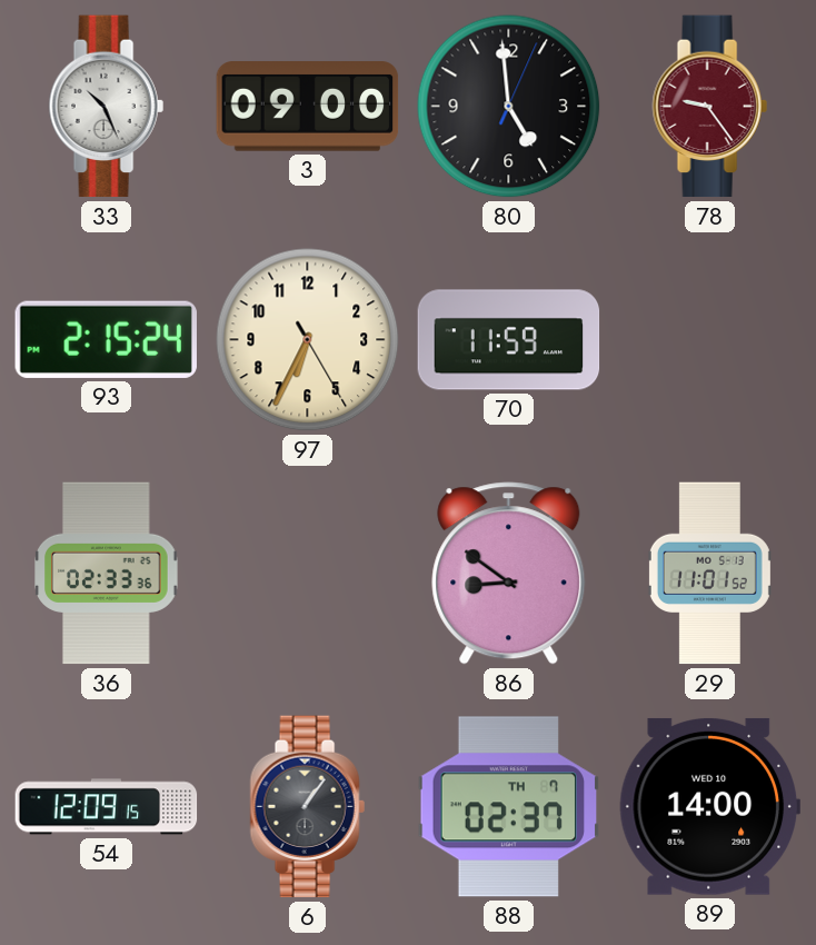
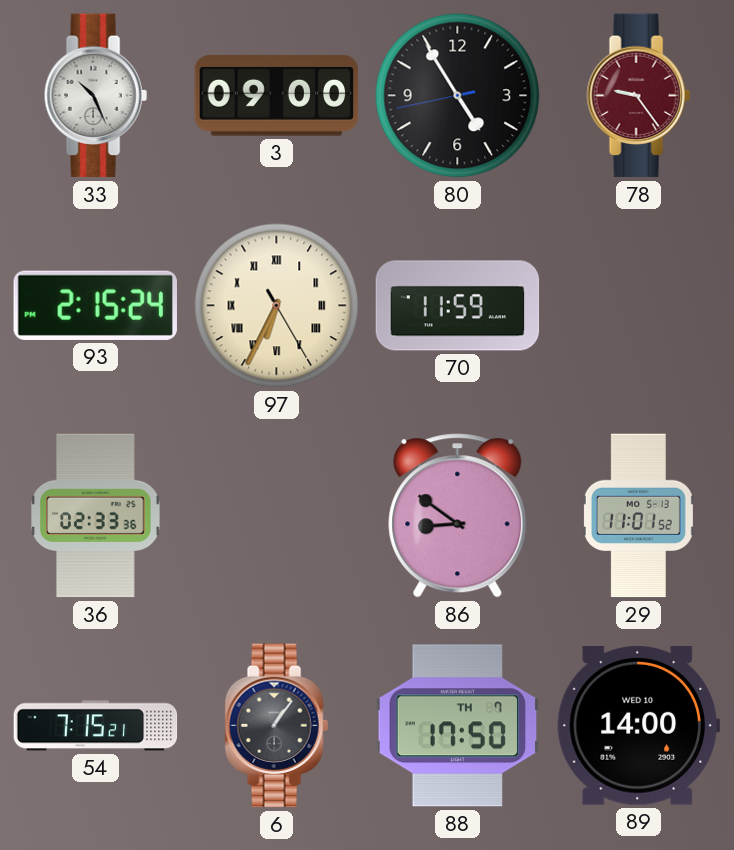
80: 4:59 -> 4:54 (458, 96)
97 numerals: Arabic -> Roman (277, 306)
54: 12:09 -> 7:15 (96, 726)
88: 02:37 -> 17:50 (458, 726)
